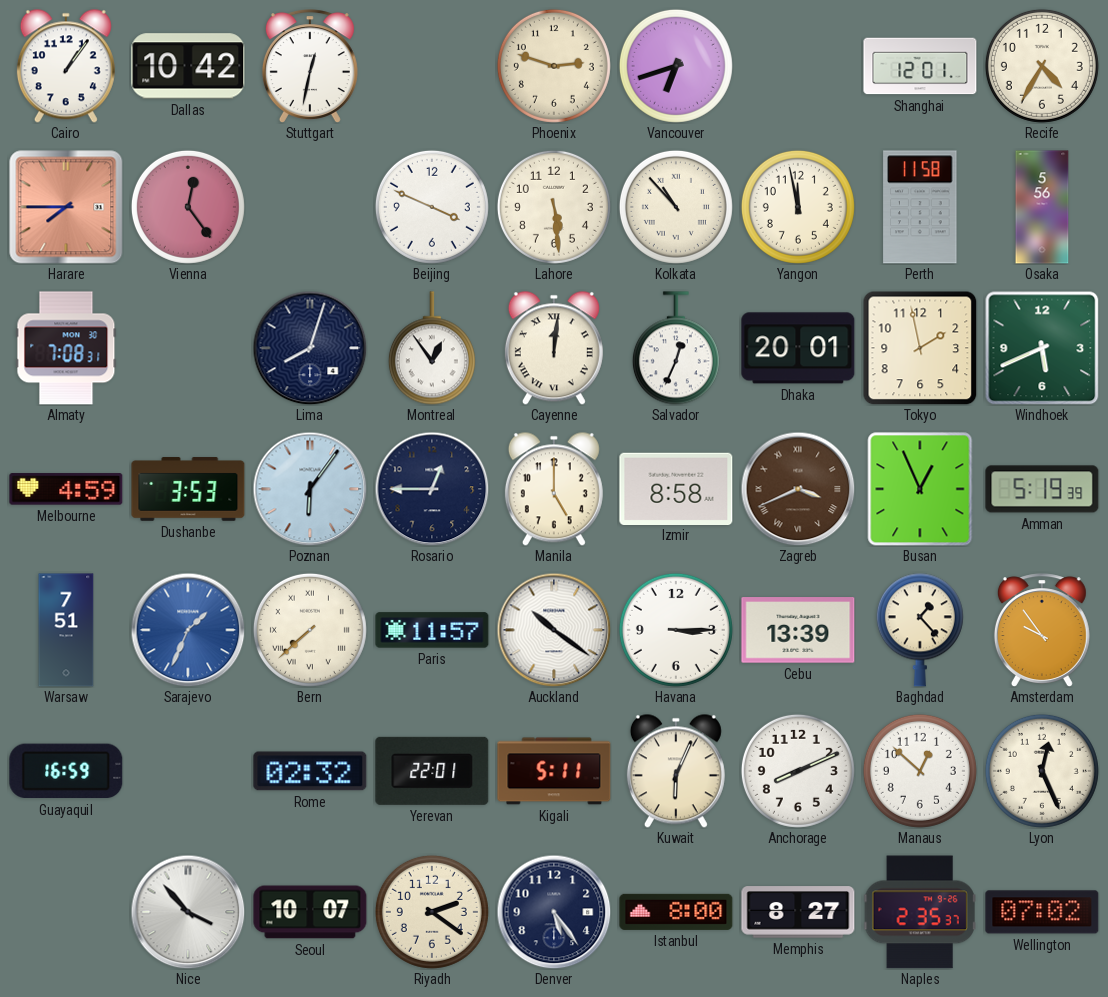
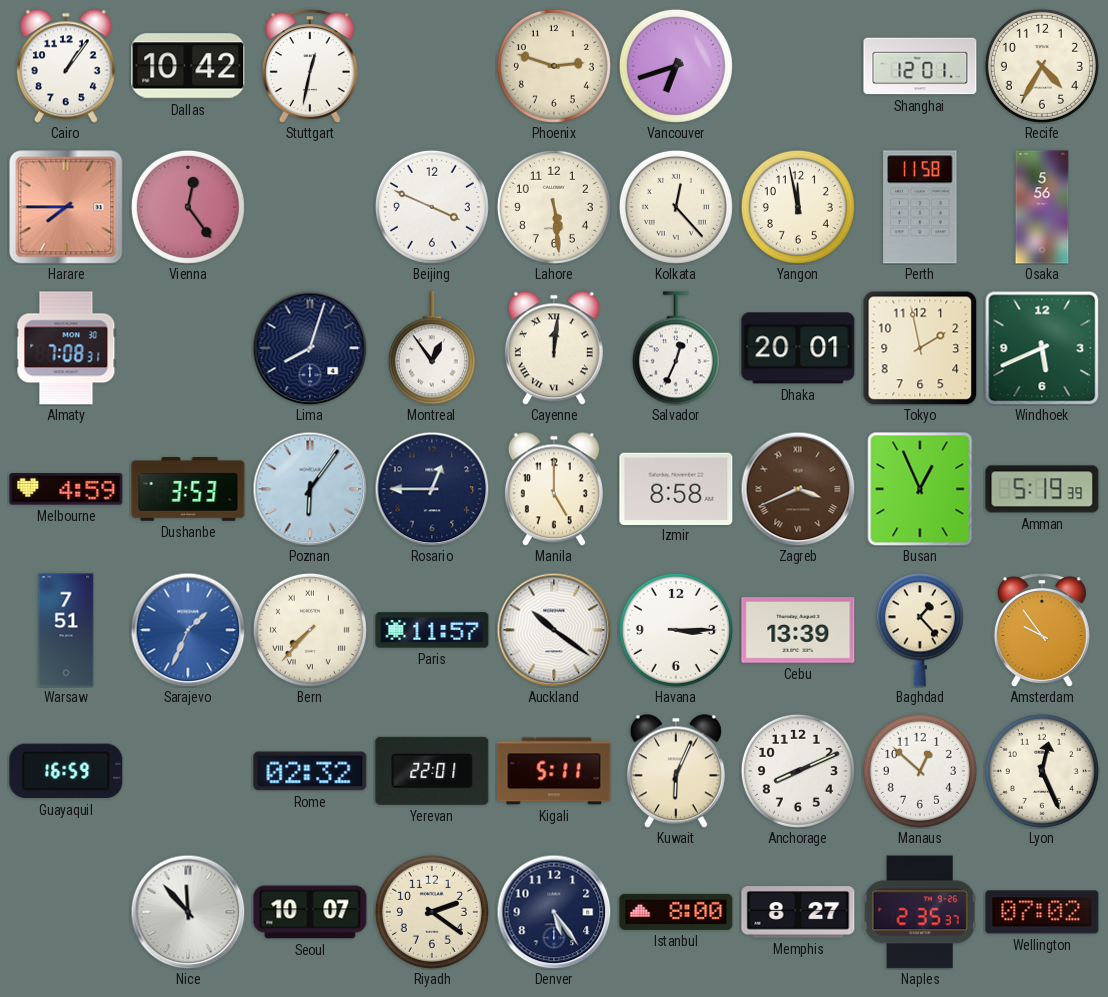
Kolkata: 10:53 -> 12:23 (676, 207)
Bern: 7:38 -> 7:37 (310, 630)
Nice: 3:53 -> 11:53 (188, 912)
